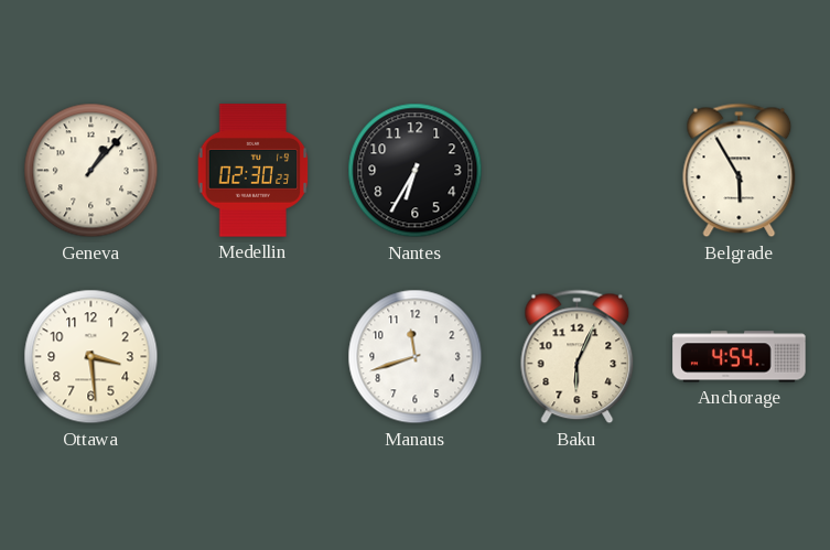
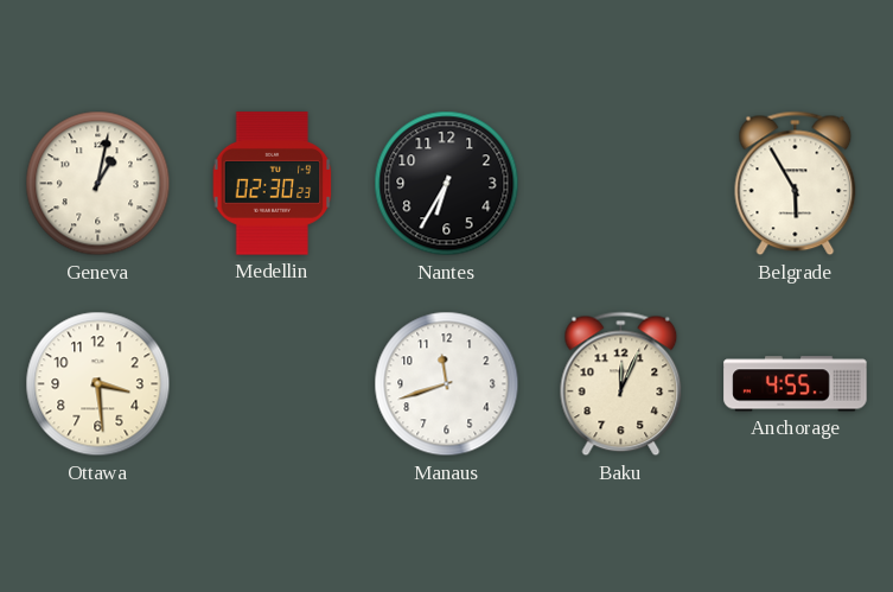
Geneva: 1:07 -> 1:02 (98, 184)
Baku: 6:04 -> 12:04 (621, 384)
Anchorage: 4:54 -> 4:55 (796, 384)
